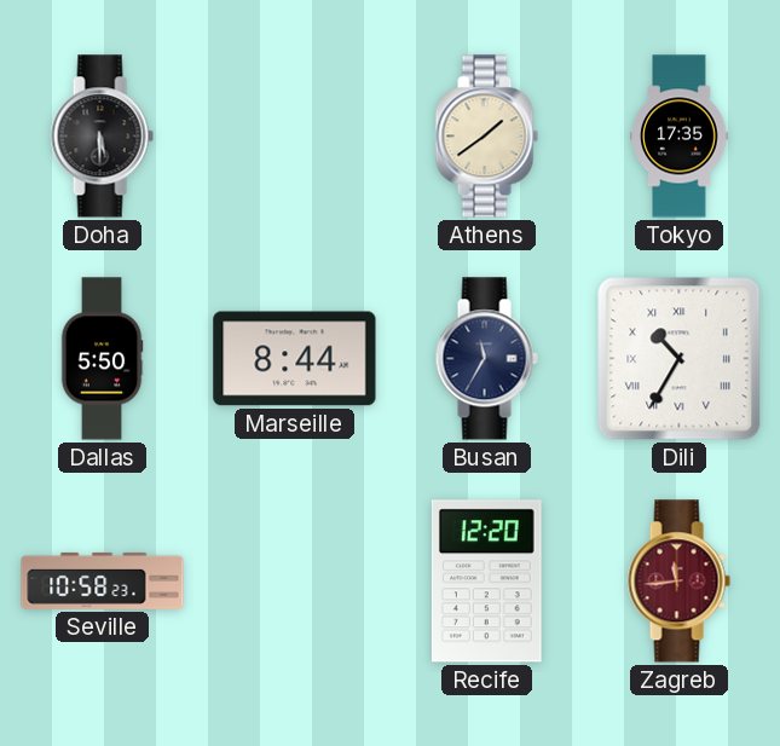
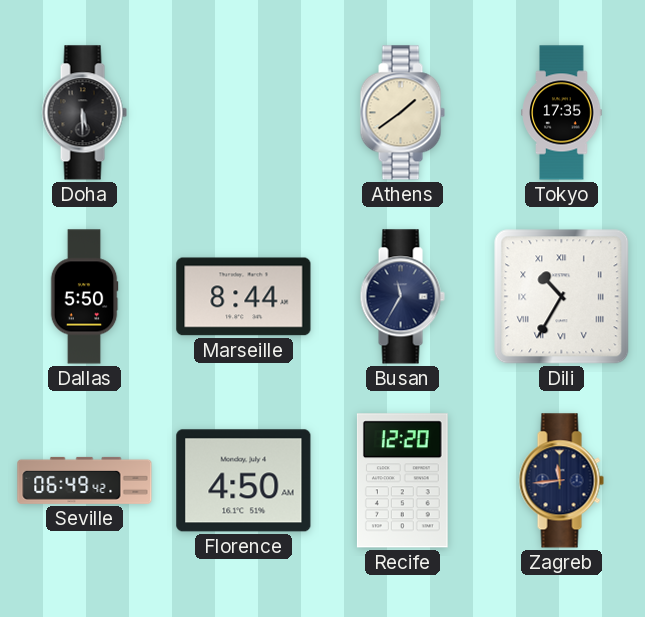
Seville: 10:58 -> 06:49 (85, 480)
Florence: none -> 4:50 (244, 481)
Zagreb dial: burgundy -> navy (561, 481)
